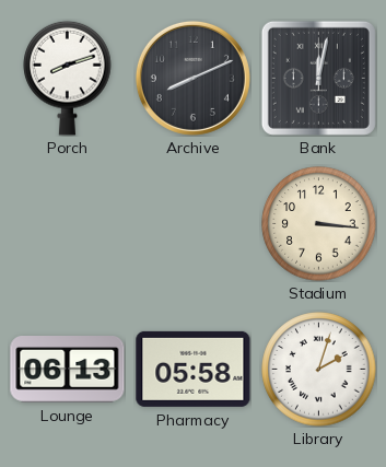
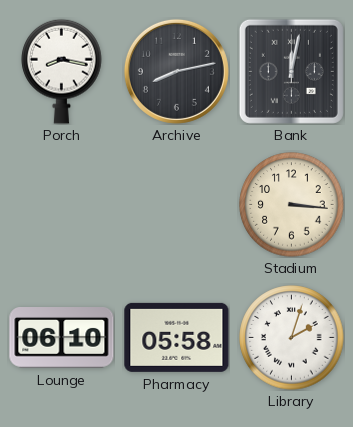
Porch: 8:12 -> 8:17 (62, 71)
Archive: 8:11 -> 8:13 (176, 71)
Lounge: 06:13 -> 06:10 (62, 338)
